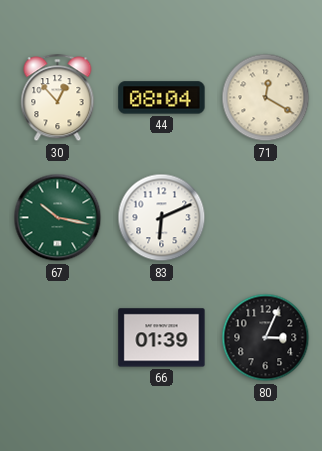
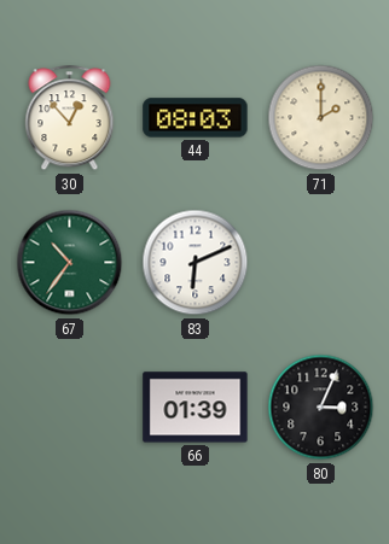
44: 08:04 -> 08:03 (196, 118)
71: 12:20 -> 2:00 (321, 118)
67: 10:17 -> 10:36 (70, 263)
